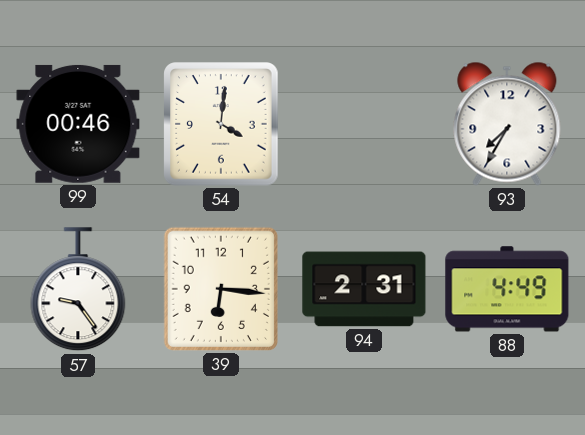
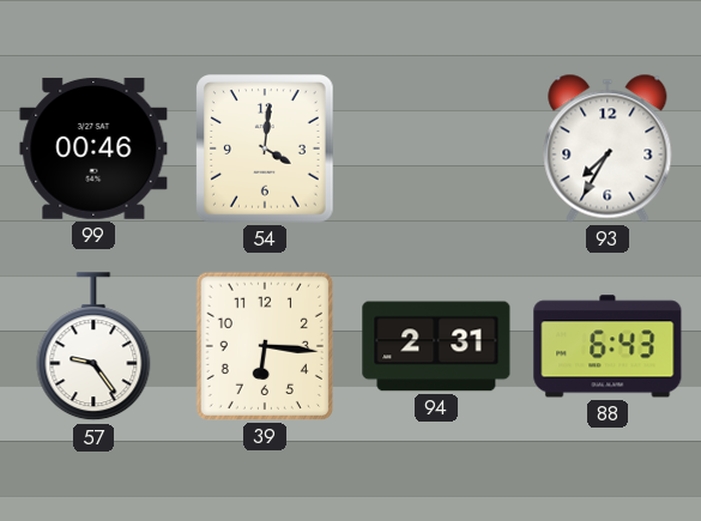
88: 4:49 -> 6:43 (608, 346)
